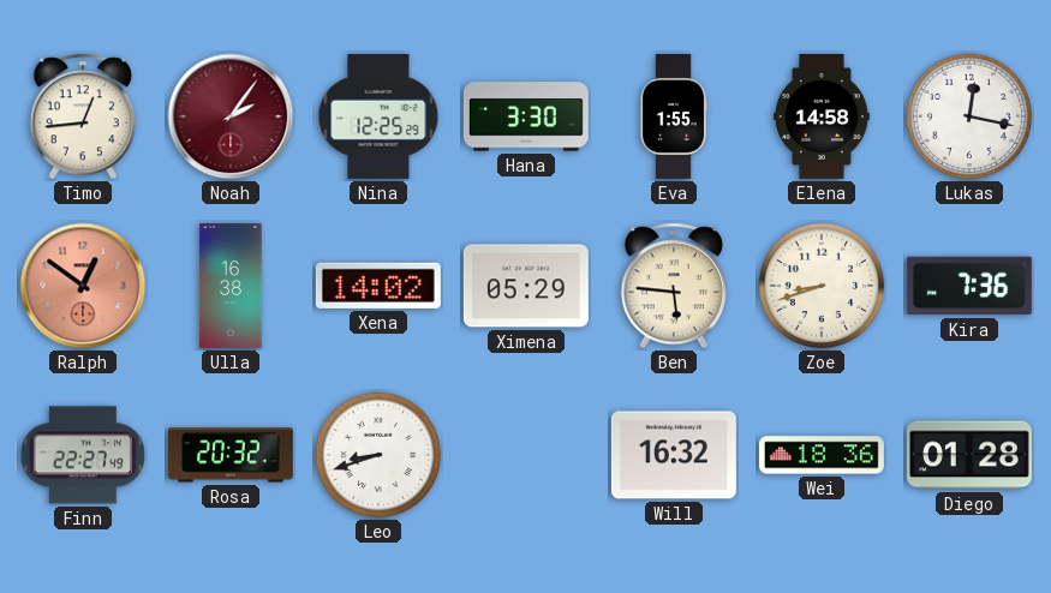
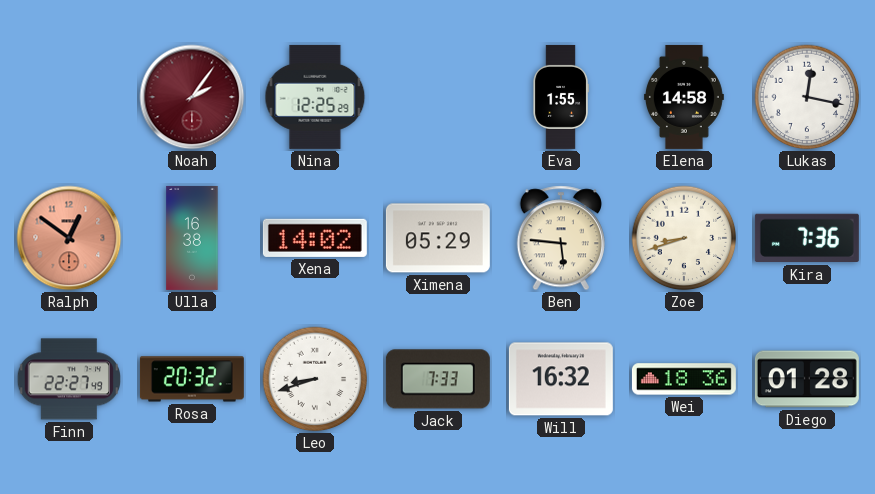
Timo: 12:44 -> none (82, 116)
Hana: 3:30 -> none (526, 116)
Jack: none -> 7:33 (438, 379)
